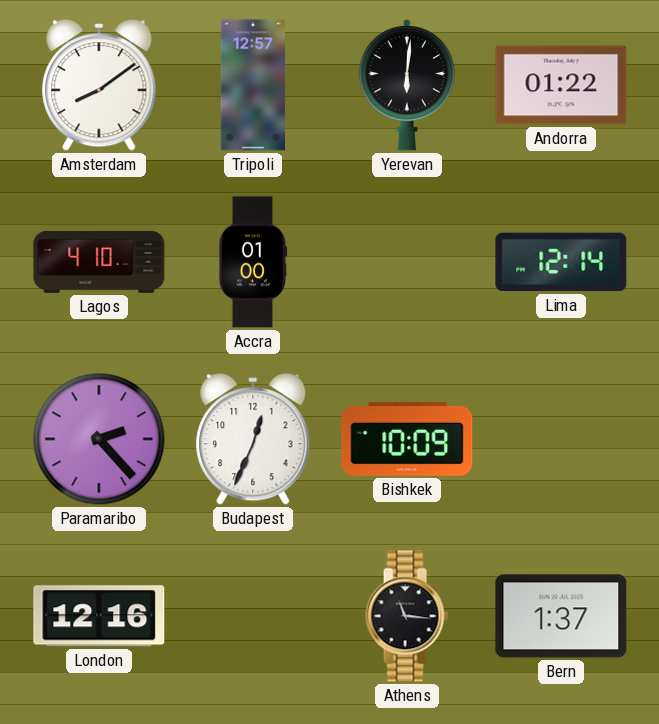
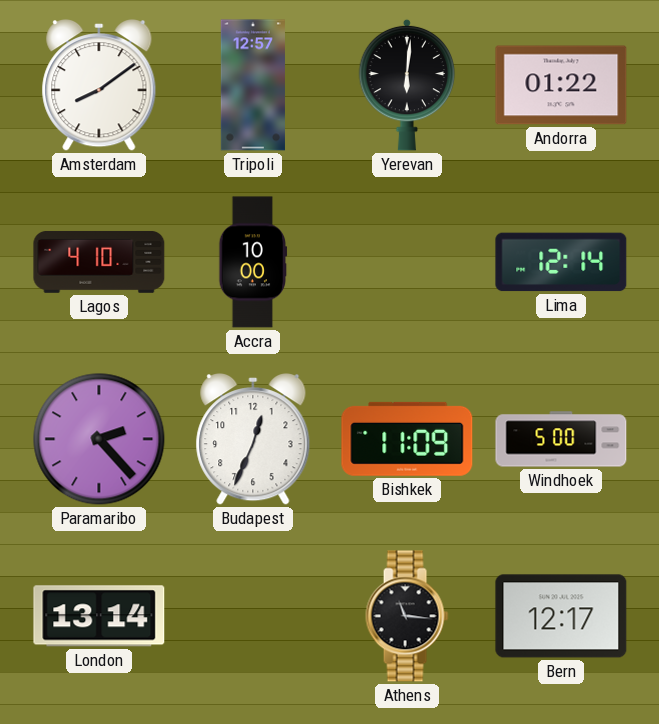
Accra: 01:00 -> 10:00 (253, 262)
Bishkek: 10:09 -> 11:09 (407, 439)
Windhoek: none -> 5:00 (561, 439)
London: 12:16 -> 13:14 (99, 616)
Bern: 1:37 -> 12:17 (561, 616)
